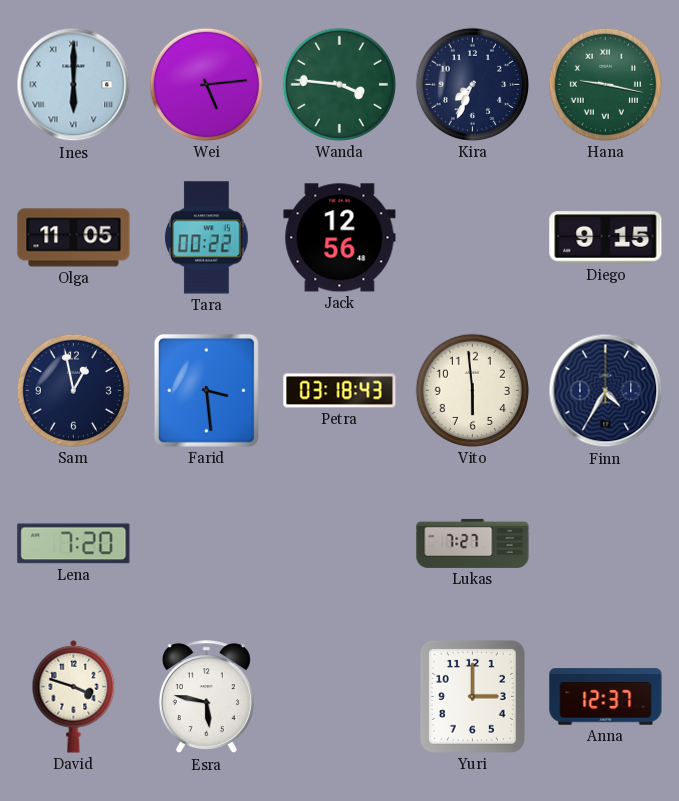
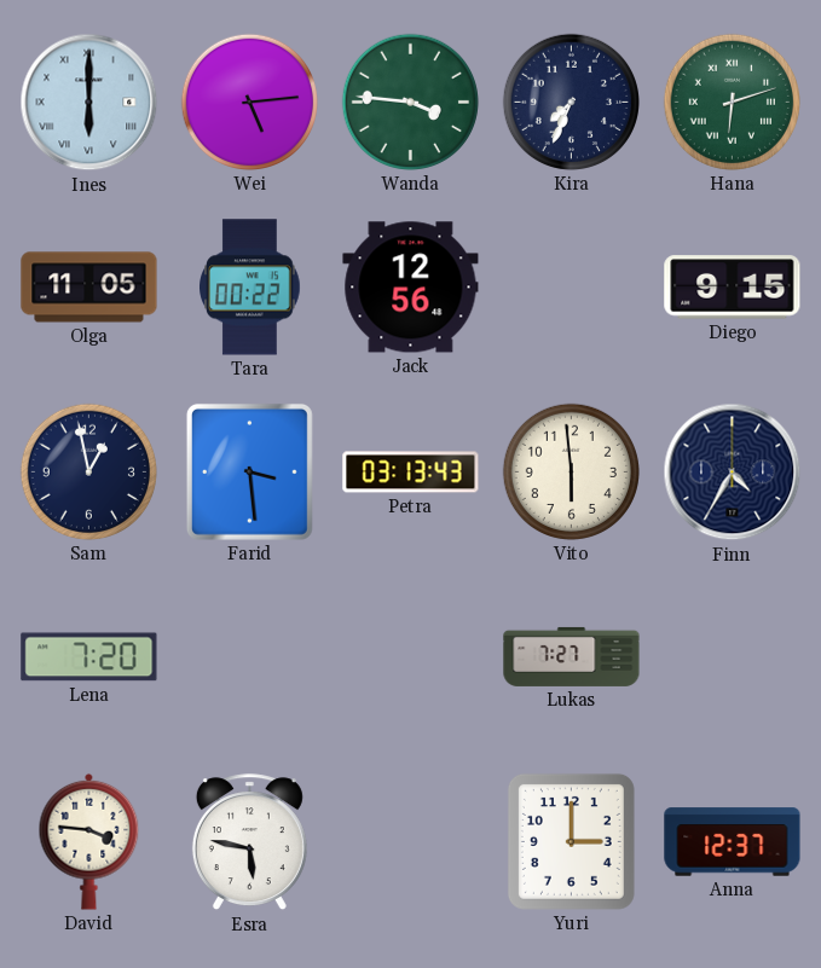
Hana: 9:17 -> 6:12 (732, 102)
Petra: 03:18 -> 03:13 (411, 473)
David: 3:48 -> 3:46 (89, 841)
